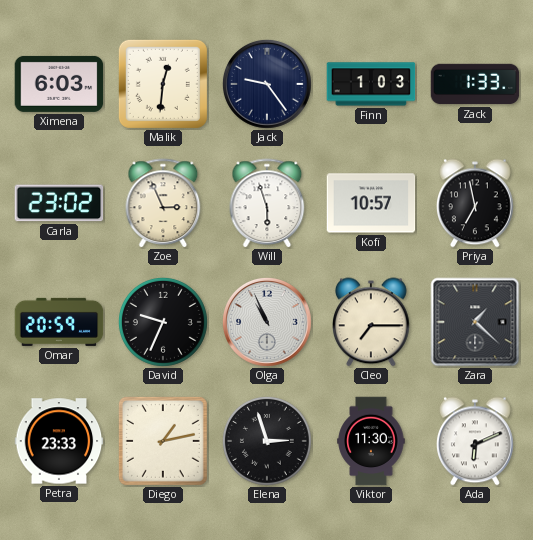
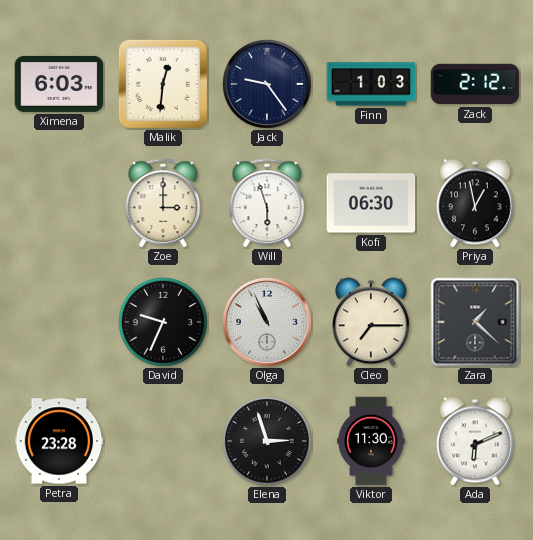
Zack: 1:33 -> 2:12 (475, 84)
Carla: 23:02 -> none (59, 203)
Zoe: 2:56 -> 3:00 (163, 203)
Kofi: 10:57 -> 06:30 (371, 203)
Priya: 6:58 -> 12:58 (476, 203)
Omar: 20:59 -> none (59, 322)
Petra: 23:33 -> 23:28 (59, 441)
Diego: 1:13 -> none (163, 441)
